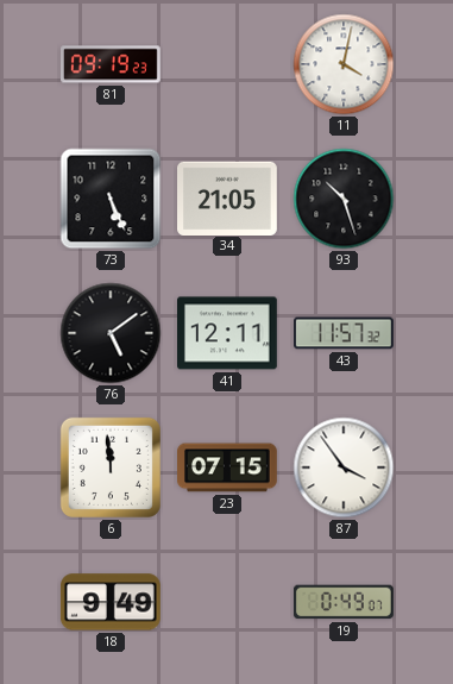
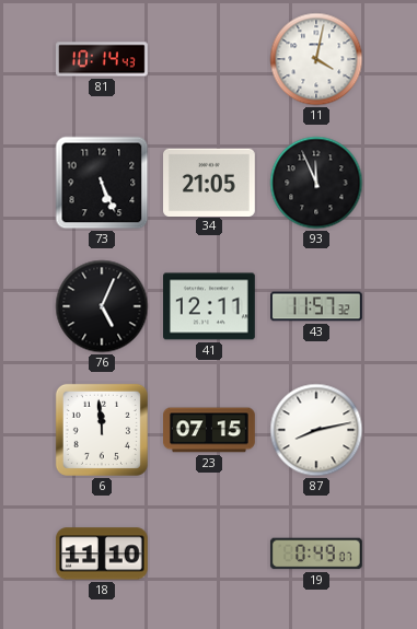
81: 09:19 -> 10:14 (103, 59)
93: 10:27 -> 11:56 (316, 183)
76: 5:09 -> 5:04 (102, 306)
87: 3:54 -> 8:13 (316, 430)
18: 9:49 -> 11:10 (102, 554)
